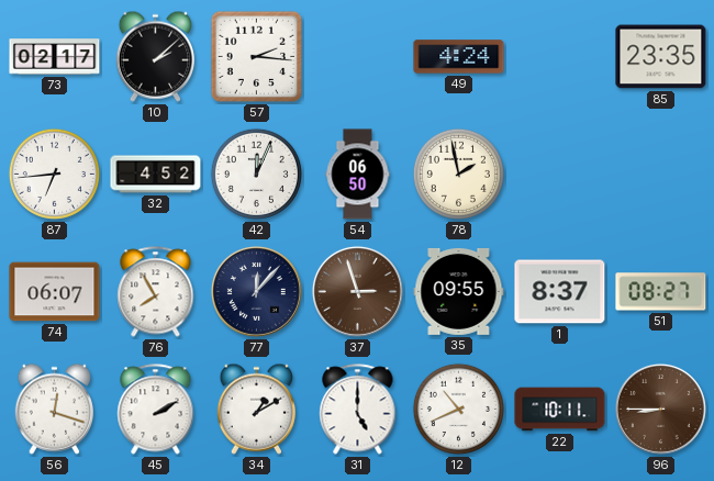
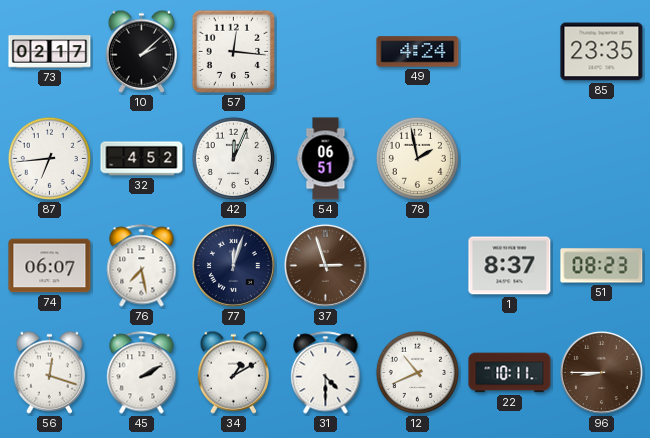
57: 2:16 -> 12:16 (234, 52)
54: 06:50 -> 06:51 (326, 159)
76: 7:55 -> 7:28 (142, 266)
77: 12:07 -> 12:03 (233, 265)
35: 09:55 -> none (459, 291)
51: 08:27 -> 08:23 (602, 266)
31: 5:00 -> 4:30 (326, 373)
